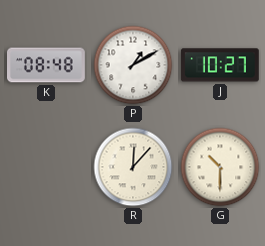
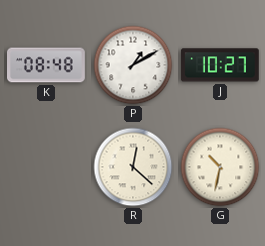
R: 12:07 -> 12:22 (133, 167)
G: 10:30 -> 10:32 (220, 167)
